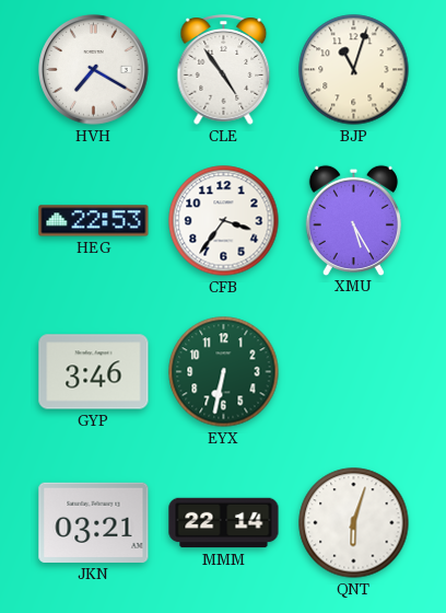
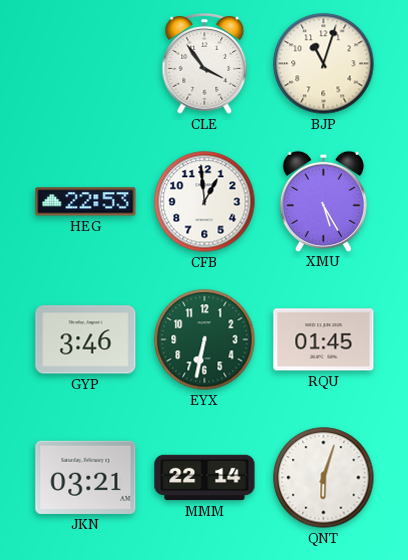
HVH: 7:20 -> none (94, 70)
CLE: 4:54 -> 3:54 (205, 64)
CFB: 3:36 -> 12:59 (205, 202)
RQU: none -> 01:45 (324, 340)
